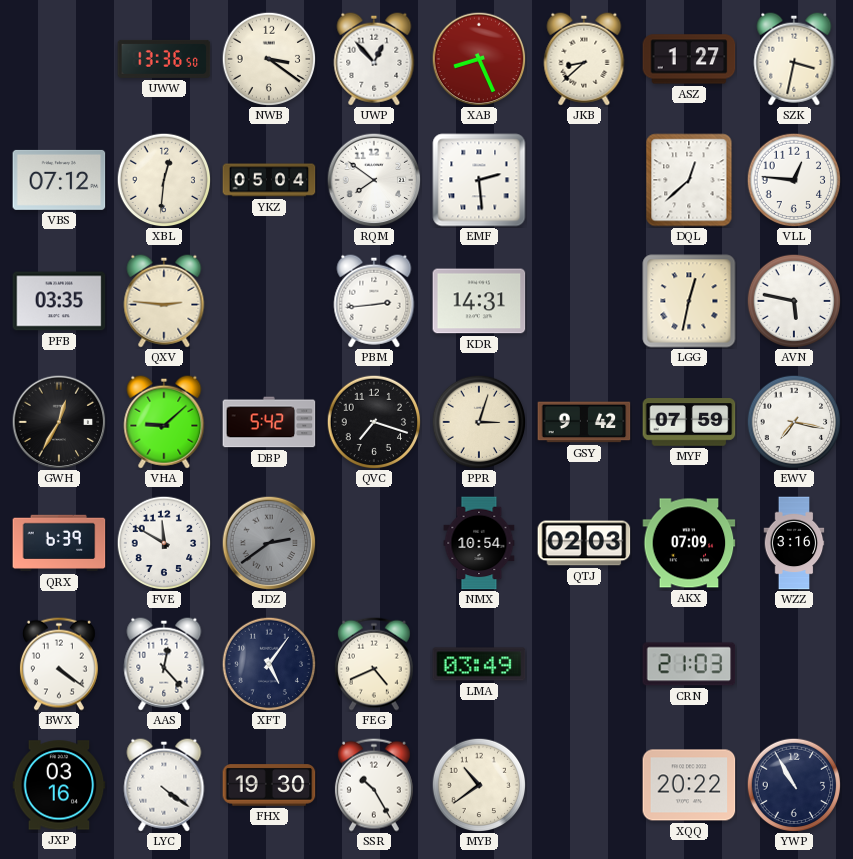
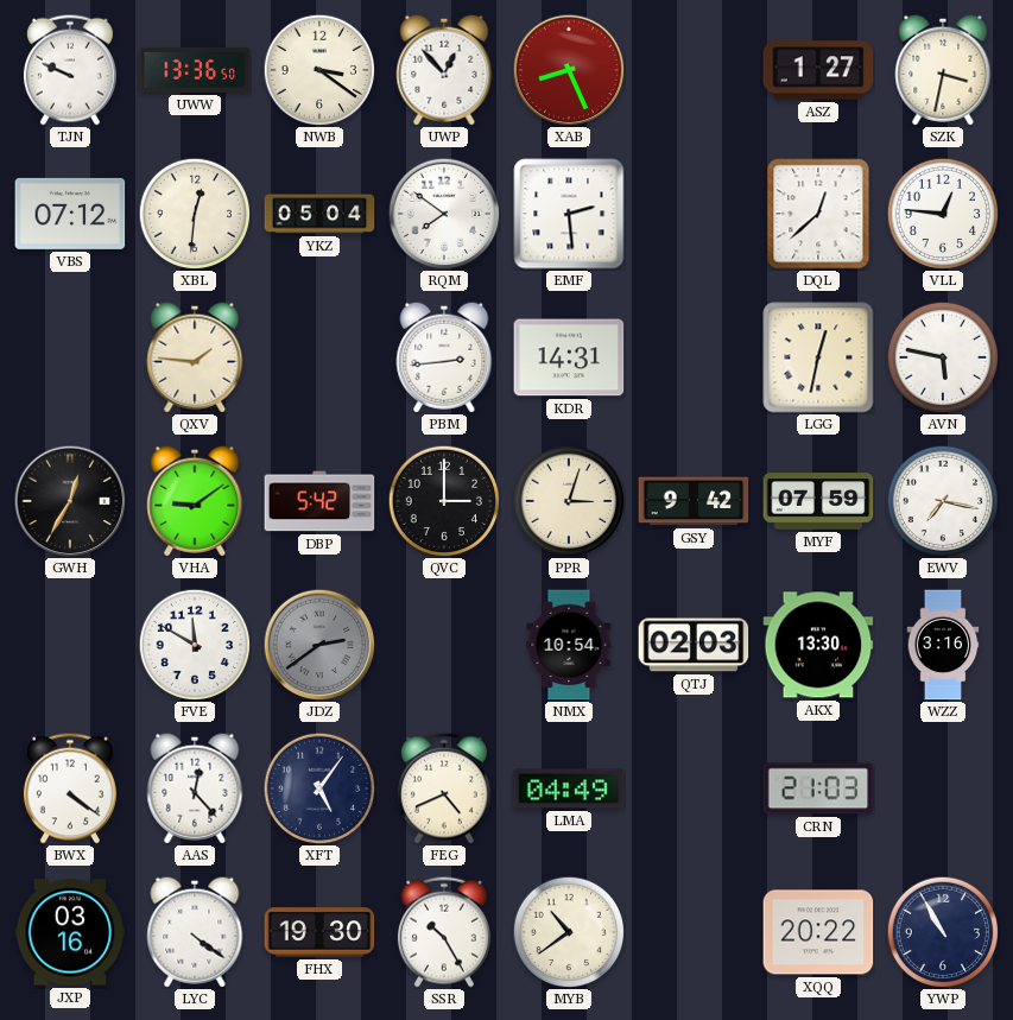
TJN: none -> 9:49 (70, 70)
JKB: 8:38 -> none (584, 59)
PFB: 03:35 -> none (59, 301)
QXV: 2:46 -> 1:46 (195, 357)
VHA: 9:08 -> 9:09 (195, 501)
QVC: 7:18 -> 3:00 (444, 501)
QRX: 6:39 -> none (59, 543)
AKX: 07:09 -> 13:30 (818, 645)
LMA: 03:49 -> 04:49 (569, 788)
